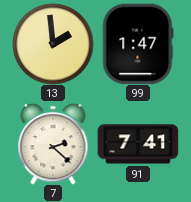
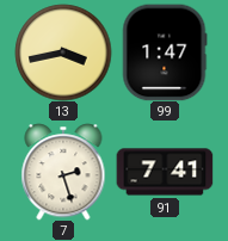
13: 1:59 -> 3:43 (63, 52)
7: 2:22 -> 2:27 (63, 172)
